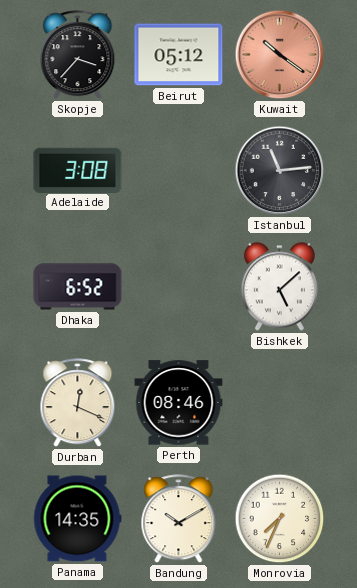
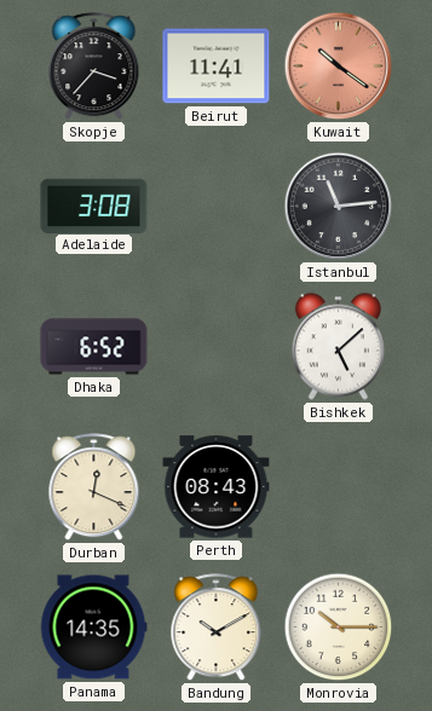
Beirut: 05:12 -> 11:41 (217, 67)
Perth: 08:46 -> 08:43 (217, 487)
Monrovia: 7:34 -> 10:15 (339, 628)
